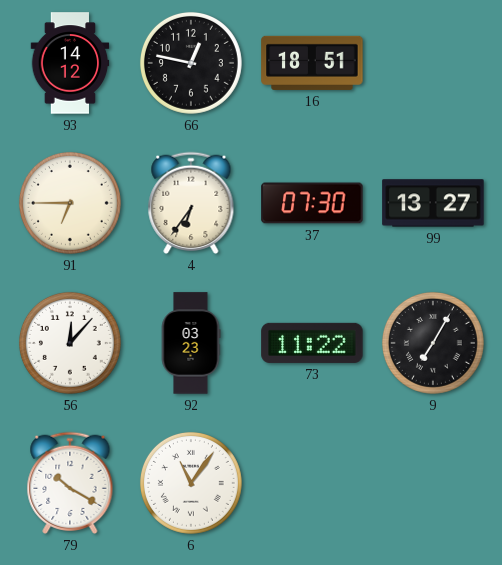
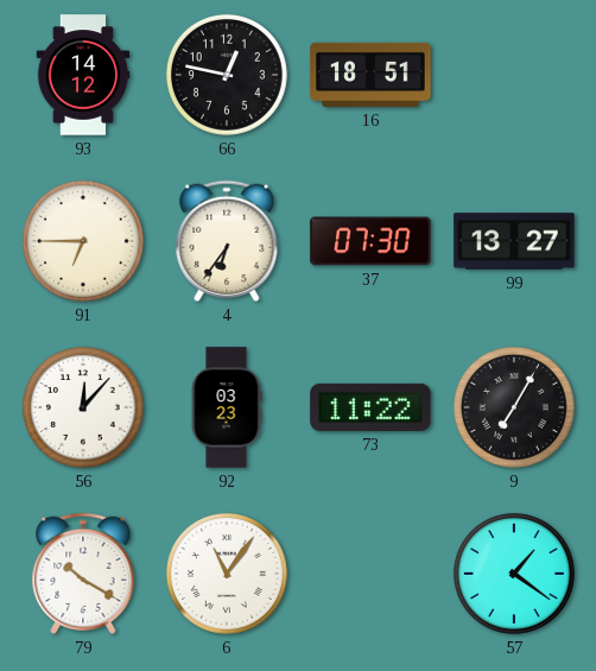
57: none -> 1:21 (514, 574)
